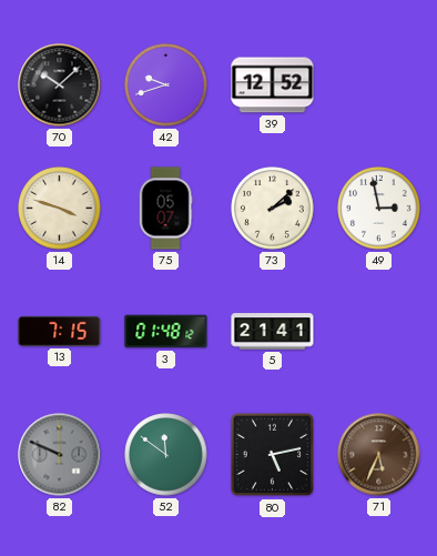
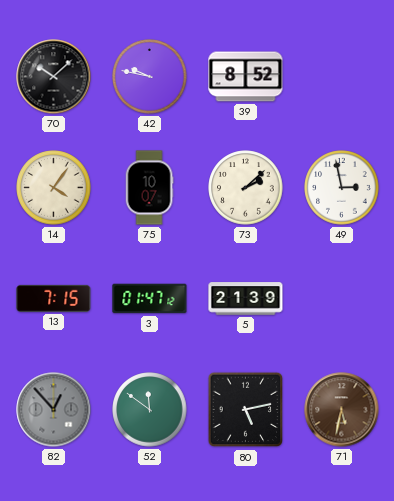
42: 9:42 -> 9:47 (150, 77)
39: 12:52 -> 8:52 (246, 77)
14: 3:48 -> 4:06 (54, 188)
75: 05:07 -> 10:07 (149, 188)
3: 01:48 -> 01:47 (150, 299)
5: 21:41 -> 21:39 (246, 299)
82: 9:49 -> 12:53 (54, 410)
71: 5:34 -> 5:32 (342, 410)
